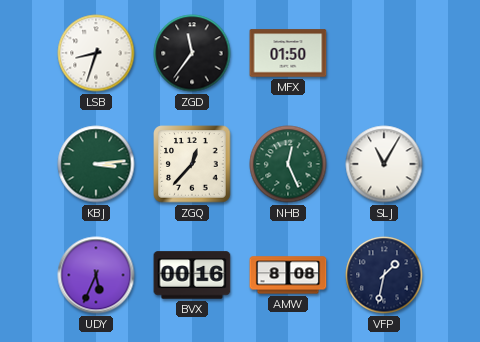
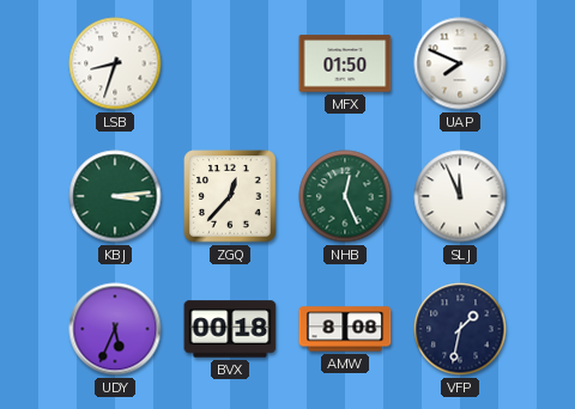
ZGD: 11:36 -> none (192, 53)
UAP: none -> 7:49 (460, 63)
SLJ: 11:05 -> 11:56 (460, 196)
BVX: 00:16 -> 00:18 (230, 329)
